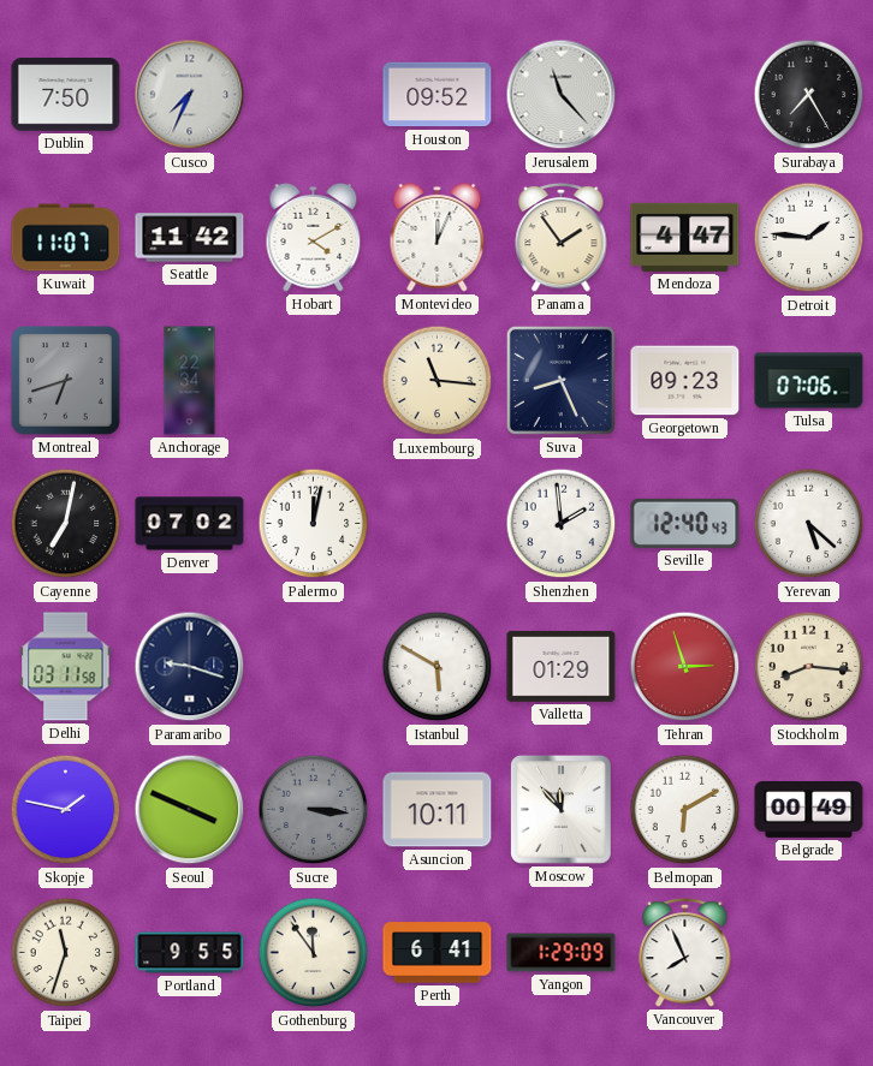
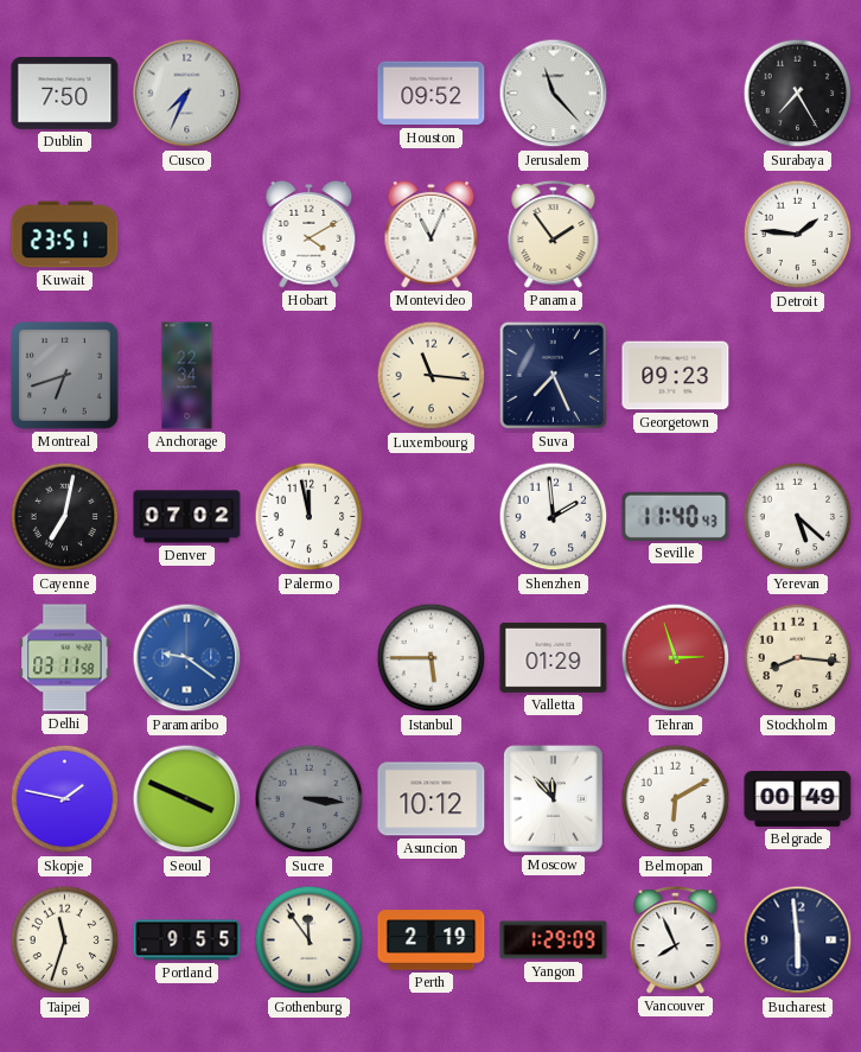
Kuwait: 11:07 -> 23:51 (65, 235)
Seattle: 11:42 -> none (190, 238)
Montevideo: 12:04 -> 11:04 (432, 234)
Mendoza: 4:47 -> none (685, 237)
Suva: 8:26 -> 7:26 (553, 375)
Tulsa: 07:06 -> none (809, 381)
Palermo: 12:02 -> 11:58 (310, 517)
Seville: 12:40 -> 11:40 (676, 516)
Paramaribo: 9:18 -> 9:21 (187, 658)
Paramaribo dial: navy -> blue (187, 658)
Istanbul: 5:50 -> 5:45 (432, 658)
Asuncion: 10:11 -> 10:12 (432, 799)
Perth: 6:41 -> 2:19 (432, 941)
Bucharest: none -> 5:59 (798, 941)
